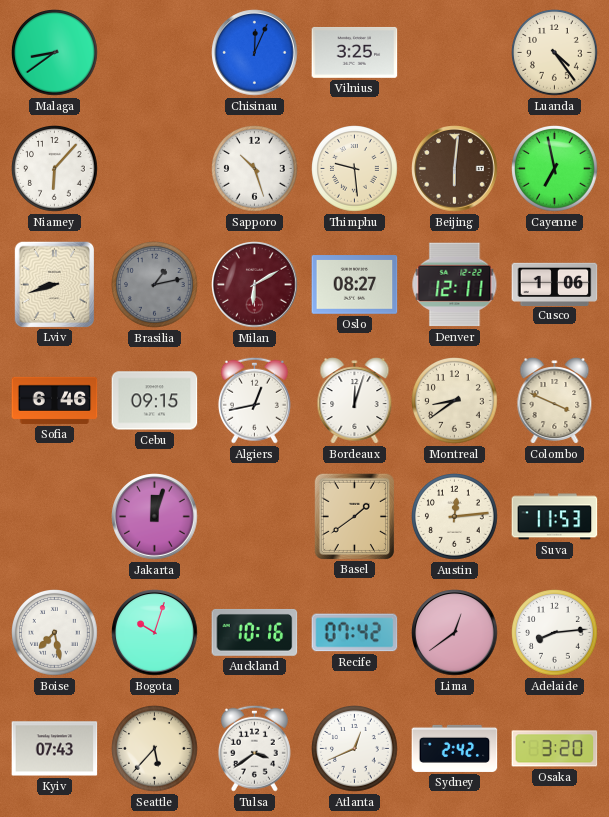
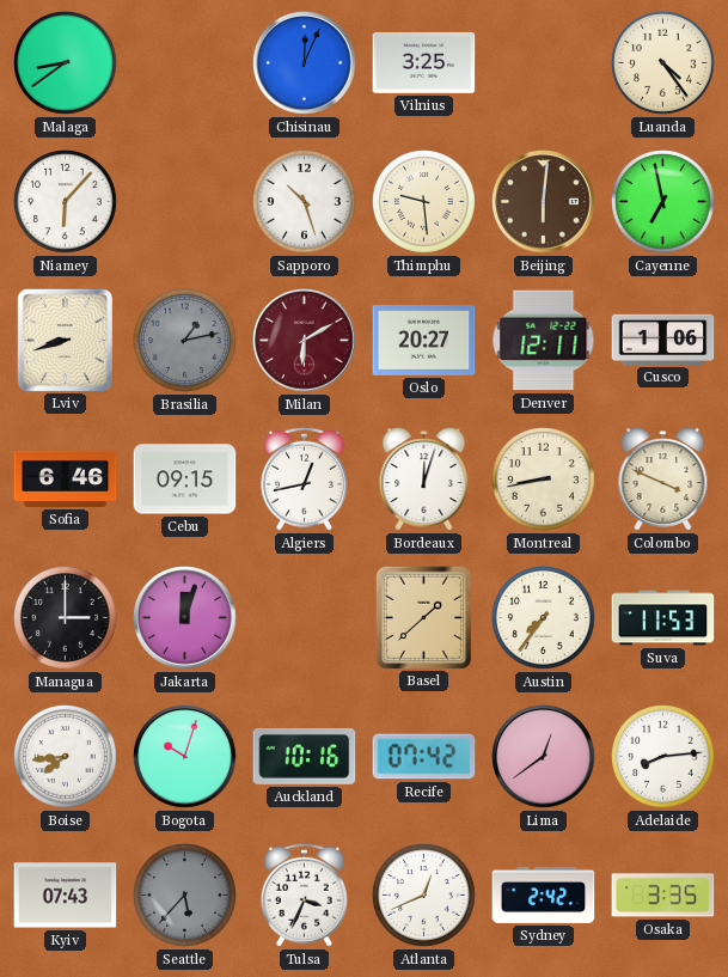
Oslo: 08:27 -> 20:27 (424, 341)
Montreal: 8:39 -> 8:43 (544, 480)
Managua: none -> 3:00 (66, 618)
Basel: 1:39 -> 1:38 (423, 617)
Austin: 12:14 -> 7:36 (544, 618)
Boise: 7:28 -> 7:44 (66, 757)
Seattle dial: cream -> grey (185, 896)
Tulsa: 3:39 -> 3:34 (304, 894)
Osaka: 3:20 -> 3:35 (663, 896)
